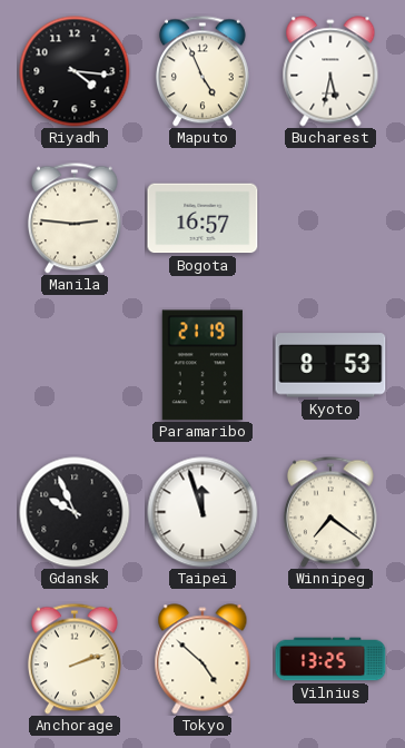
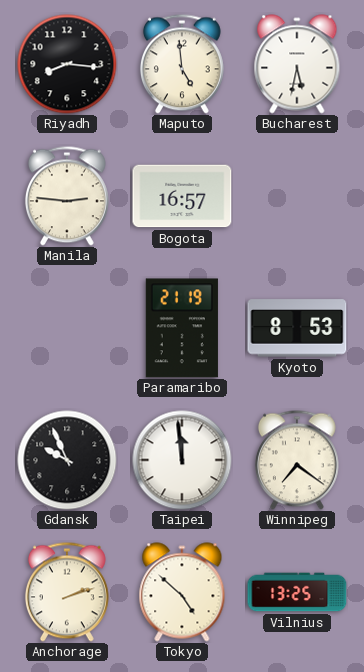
Riyadh: 4:16 -> 8:16 (67, 64)
Maputo: 4:56 -> 4:59 (182, 64)
Taipei: 11:57 -> 11:59 (182, 460)
